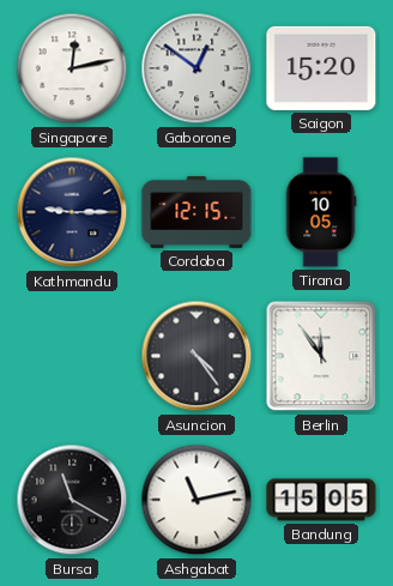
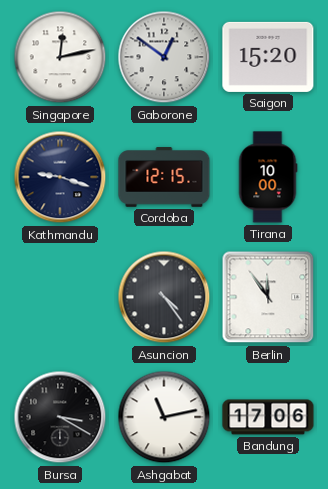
Kathmandu: 9:15 -> 9:18 (60, 177)
Tirana: 10:05 -> 10:00 (268, 177)
Bursa: 11:20 -> 3:20 (60, 417)
Bandung: 15:05 -> 17:06 (268, 417)
